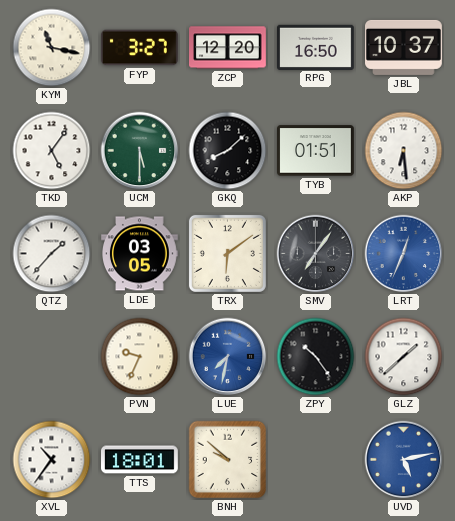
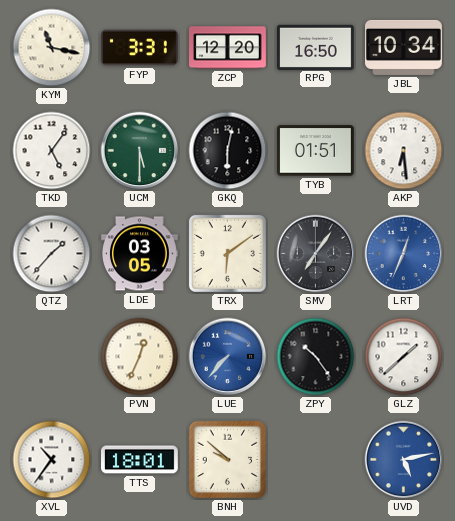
FYP: 3:27 -> 3:31 (140, 48)
JBL: 10:37 -> 10:34 (404, 47)
GKQ: 8:08 -> 6:02 (228, 151)
PVN: 9:34 -> 12:34 (140, 357)
LUE: 7:32 -> 7:37 (228, 357)
